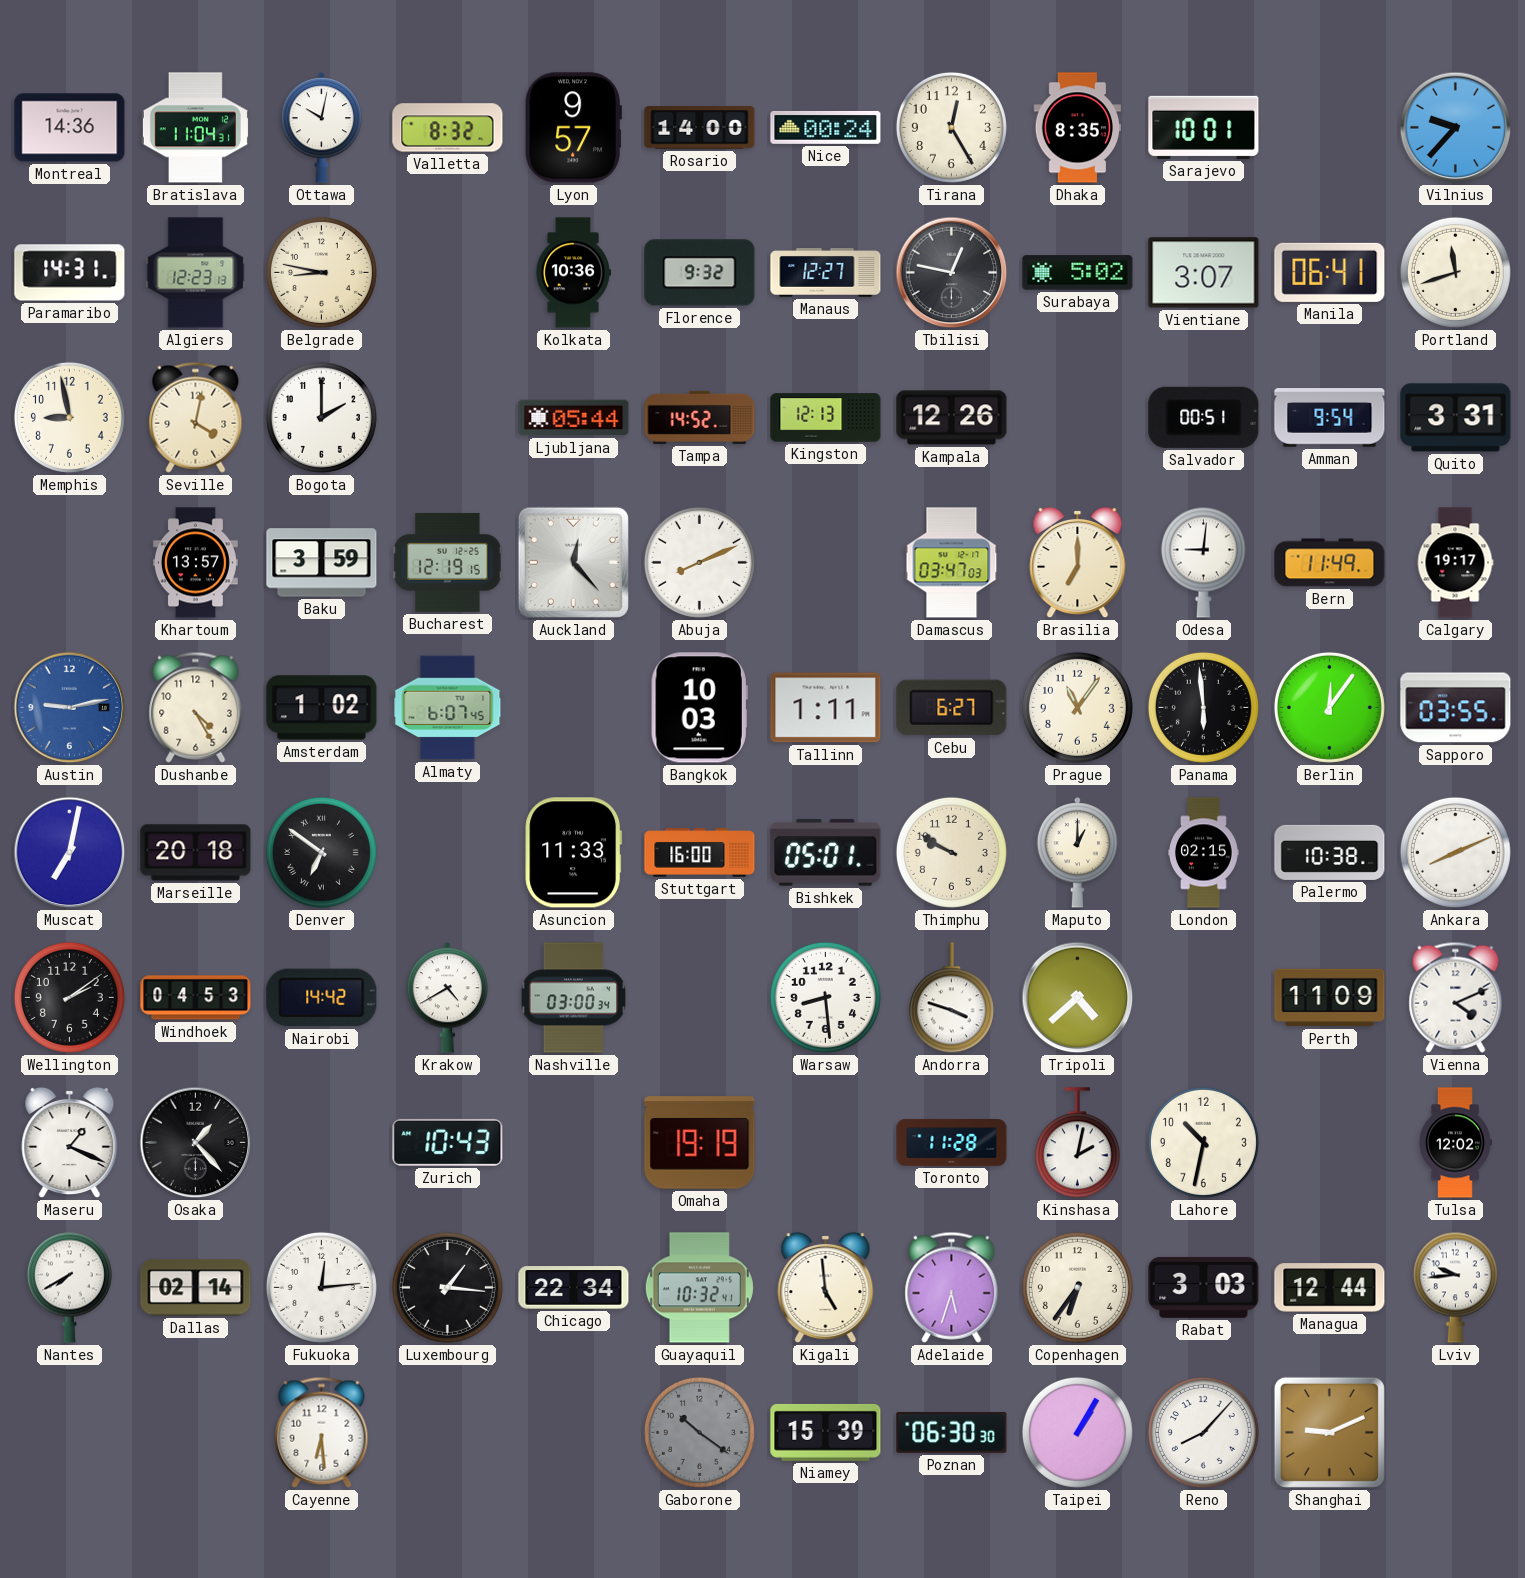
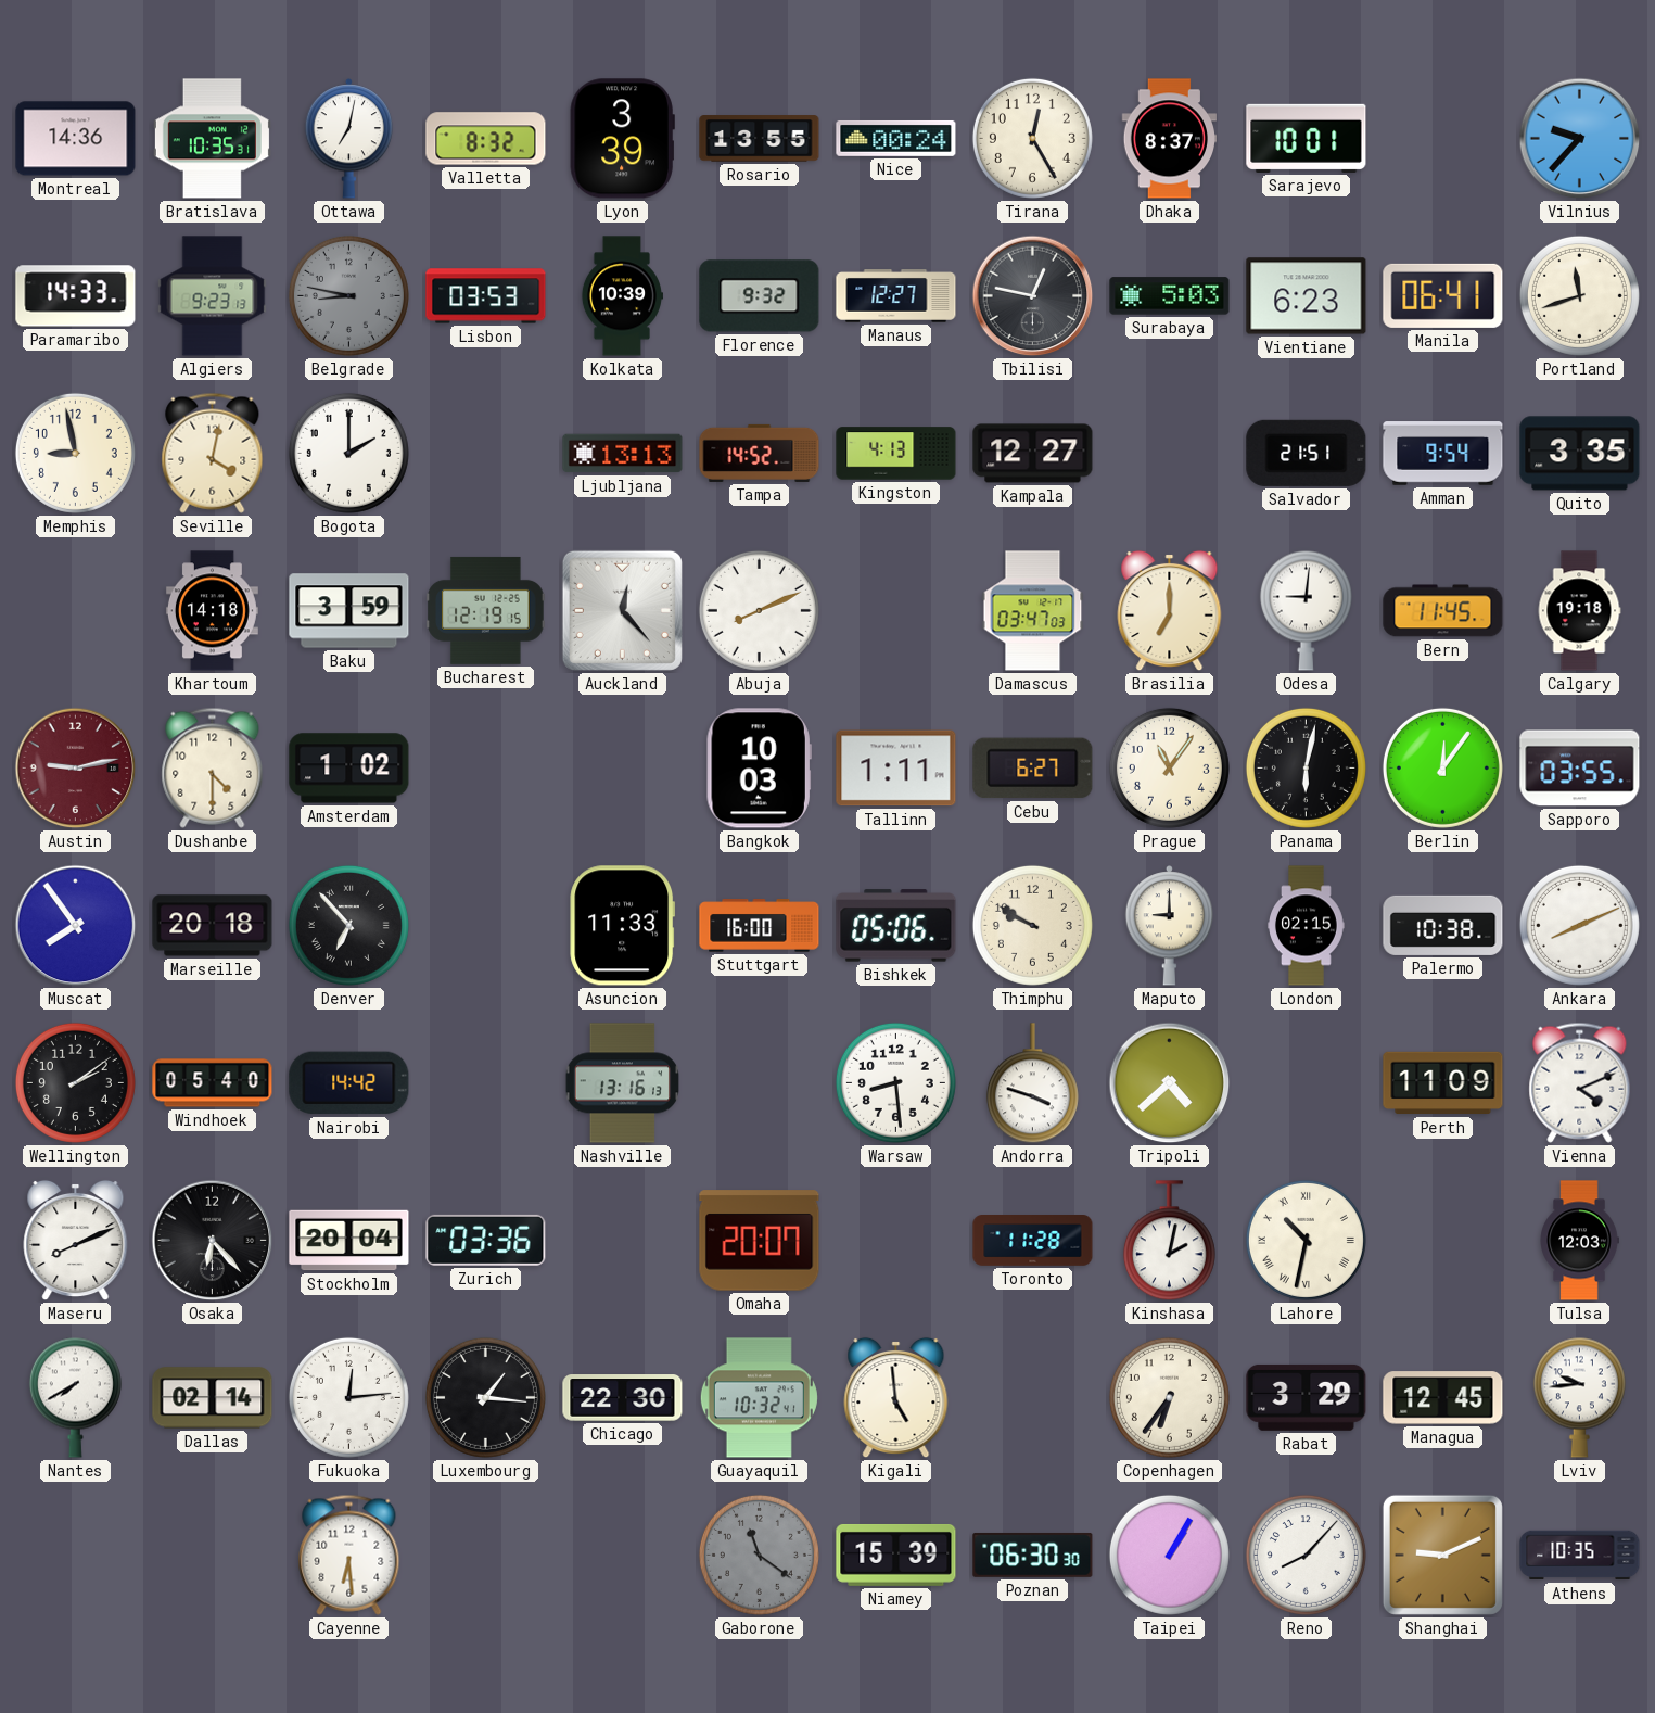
Bratislava: 11:04 -> 10:35 (212, 139)
Ottawa: 10:02 -> 7:02 (349, 139)
Lyon: 9:57 -> 3:39 (622, 139)
Rosario: 14:00 -> 13:55 (760, 139)
Dhaka: 8:35 -> 8:37 (1169, 139)
Paramaribo: 14:31 -> 14:33 (76, 296)
Algiers: 12:23 -> 9:23 (213, 296)
Belgrade dial: cream -> grey (348, 295)
Lisbon: none -> 03:53 (486, 296)
Kolkata: 10:36 -> 10:39 (621, 296)
Surabaya: 5:02 -> 5:03 (1170, 296)
Vientiane: 3:07 -> 6:23 (1307, 296)
Ljubljana: 05:44 -> 13:13 (623, 454)
Kingston: 12:13 -> 4:13 (896, 454)
Kampala: 12:26 -> 12:27 (1033, 454)
Salvador: 00:51 -> 21:51 (1307, 453)
Quito: 3:31 -> 3:35 (1580, 454)
Khartoum: 13:57 -> 14:18 (212, 611)
Bern: 11:49 -> 11:45 (1443, 611)
Calgary: 19:17 -> 19:18 (1579, 611)
Austin dial: blue -> burgundy (76, 769)
Dushanbe: 4:25 -> 4:30 (213, 767)
Almaty: 6:07 -> none (448, 708)
Panama: 5:59 -> 6:02 (1306, 767)
Muscat: 7:02 -> 7:54 (76, 926)
Denver: 6:51 -> 6:53 (348, 925)
Bishkek: 05:01 -> 05:06 (896, 926)
Maputo: 1:00 -> 9:00 (1170, 926)
Windhoek: 04:53 -> 05:40 (213, 1083)
Krakow: 4:40 -> none (448, 998)
Nashville: 03:00 -> 13:16 (622, 1083)
Maseru: 1:19 -> 8:11 (76, 1241)
Osaka: 1:23 -> 6:23 (213, 1241)
Stockholm: none -> 20:04 (349, 1241)
Zurich: 10:43 -> 03:36 (486, 1240)
Omaha: 19:19 -> 20:07 (760, 1241)
Lahore numerals: Arabic -> Roman (1306, 1240)
Tulsa: 12:02 -> 12:03 (1579, 1241)
Chicago: 22:34 -> 22:30 (623, 1398)
Adelaide: 5:33 -> none (952, 1287)
Rabat: 3:03 -> 3:29 (1307, 1397)
Managua: 12:44 -> 12:45 (1443, 1398)
Gaborone: 10:21 -> 11:21 (759, 1555)
Athens: none -> 10:35 (1580, 1556)
